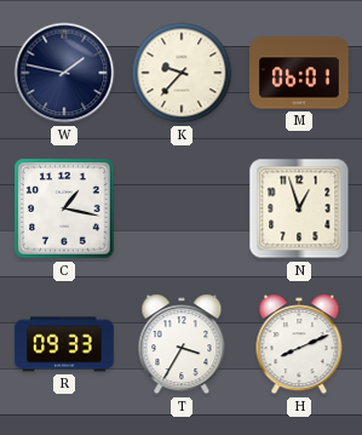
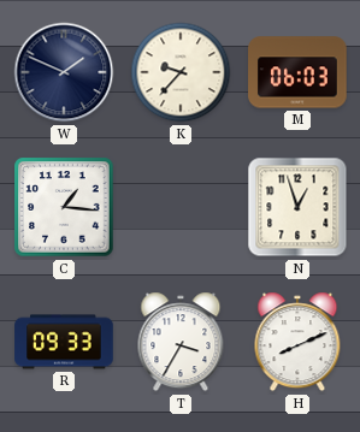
W: 1:47 -> 1:49 (64, 72)
M: 06:01 -> 06:03 (297, 72)
C: 1:17 -> 1:16 (64, 207)
